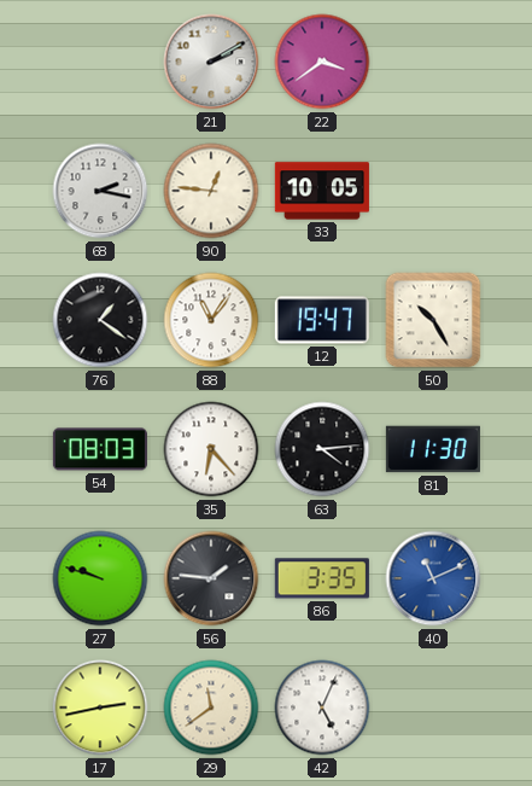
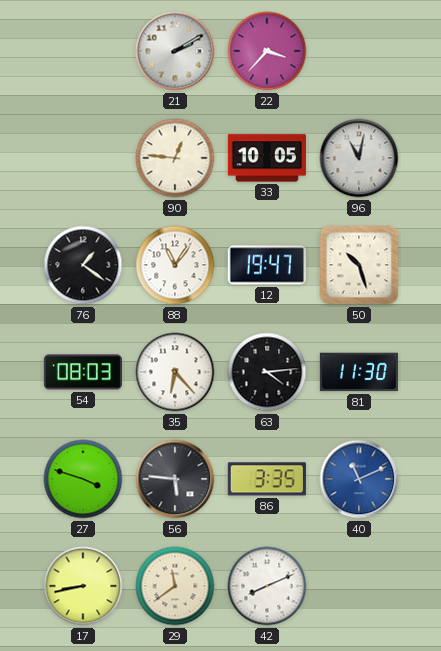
22: 3:39 -> 3:37 (267, 51)
68: 2:17 -> none (100, 191)
96: none -> 11:02 (359, 158)
50: 10:25 -> 10:27 (359, 265)
27: 9:48 -> 3:48 (83, 479)
56: 1:46 -> 5:46 (175, 479)
17: 2:43 -> 8:43 (83, 586)
42: 5:04 -> 8:11 (267, 586)
